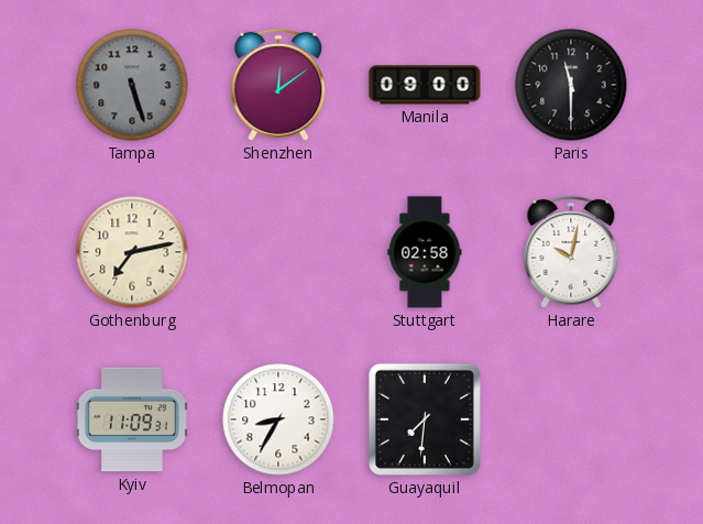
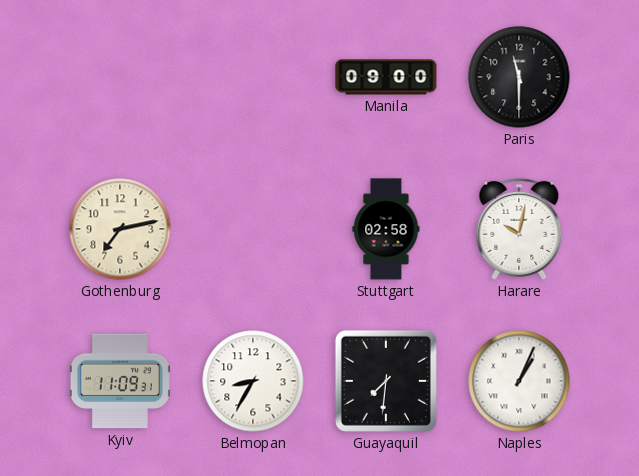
Tampa: 5:27 -> none (132, 85)
Shenzhen: 12:09 -> none (278, 85)
Naples: none -> 1:04 (519, 381)
